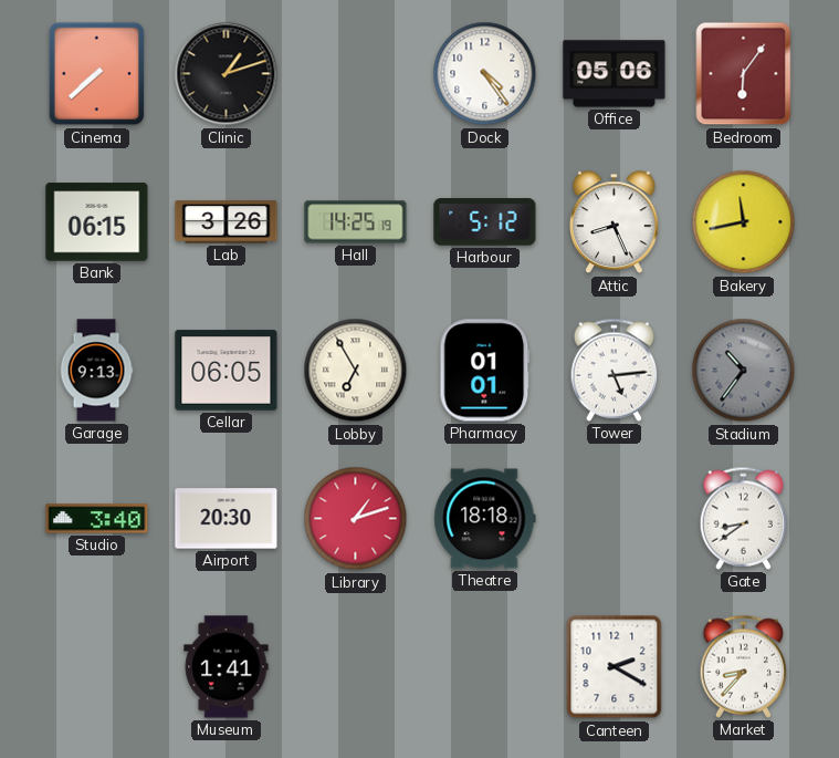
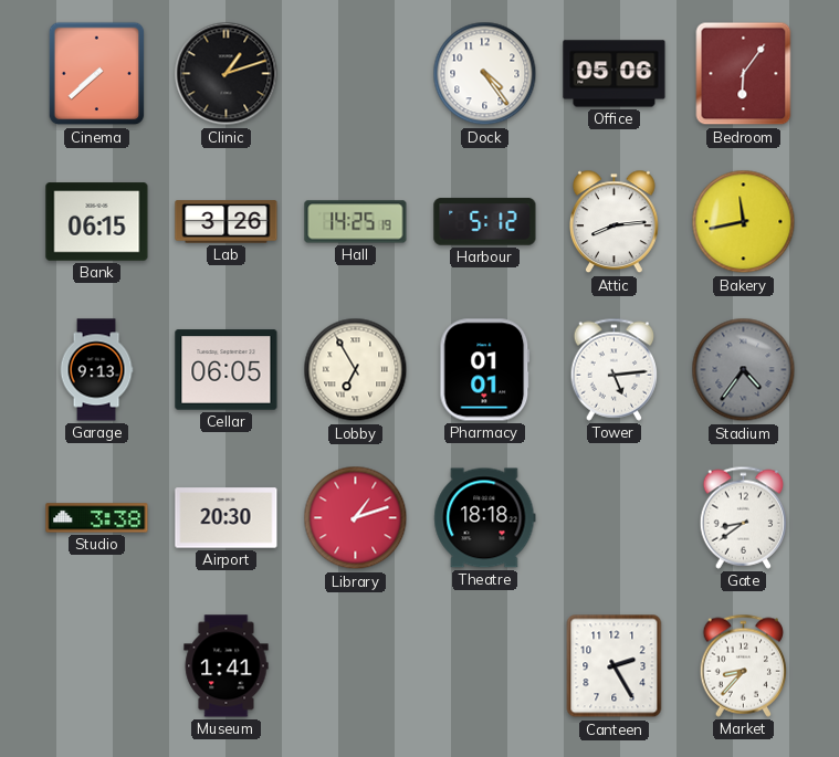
Attic: 8:26 -> 8:14 (615, 222)
Stadium: 10:36 -> 4:36 (744, 370)
Studio: 3:40 -> 3:38 (97, 518)
Canteen: 2:20 -> 2:25 (615, 666)
